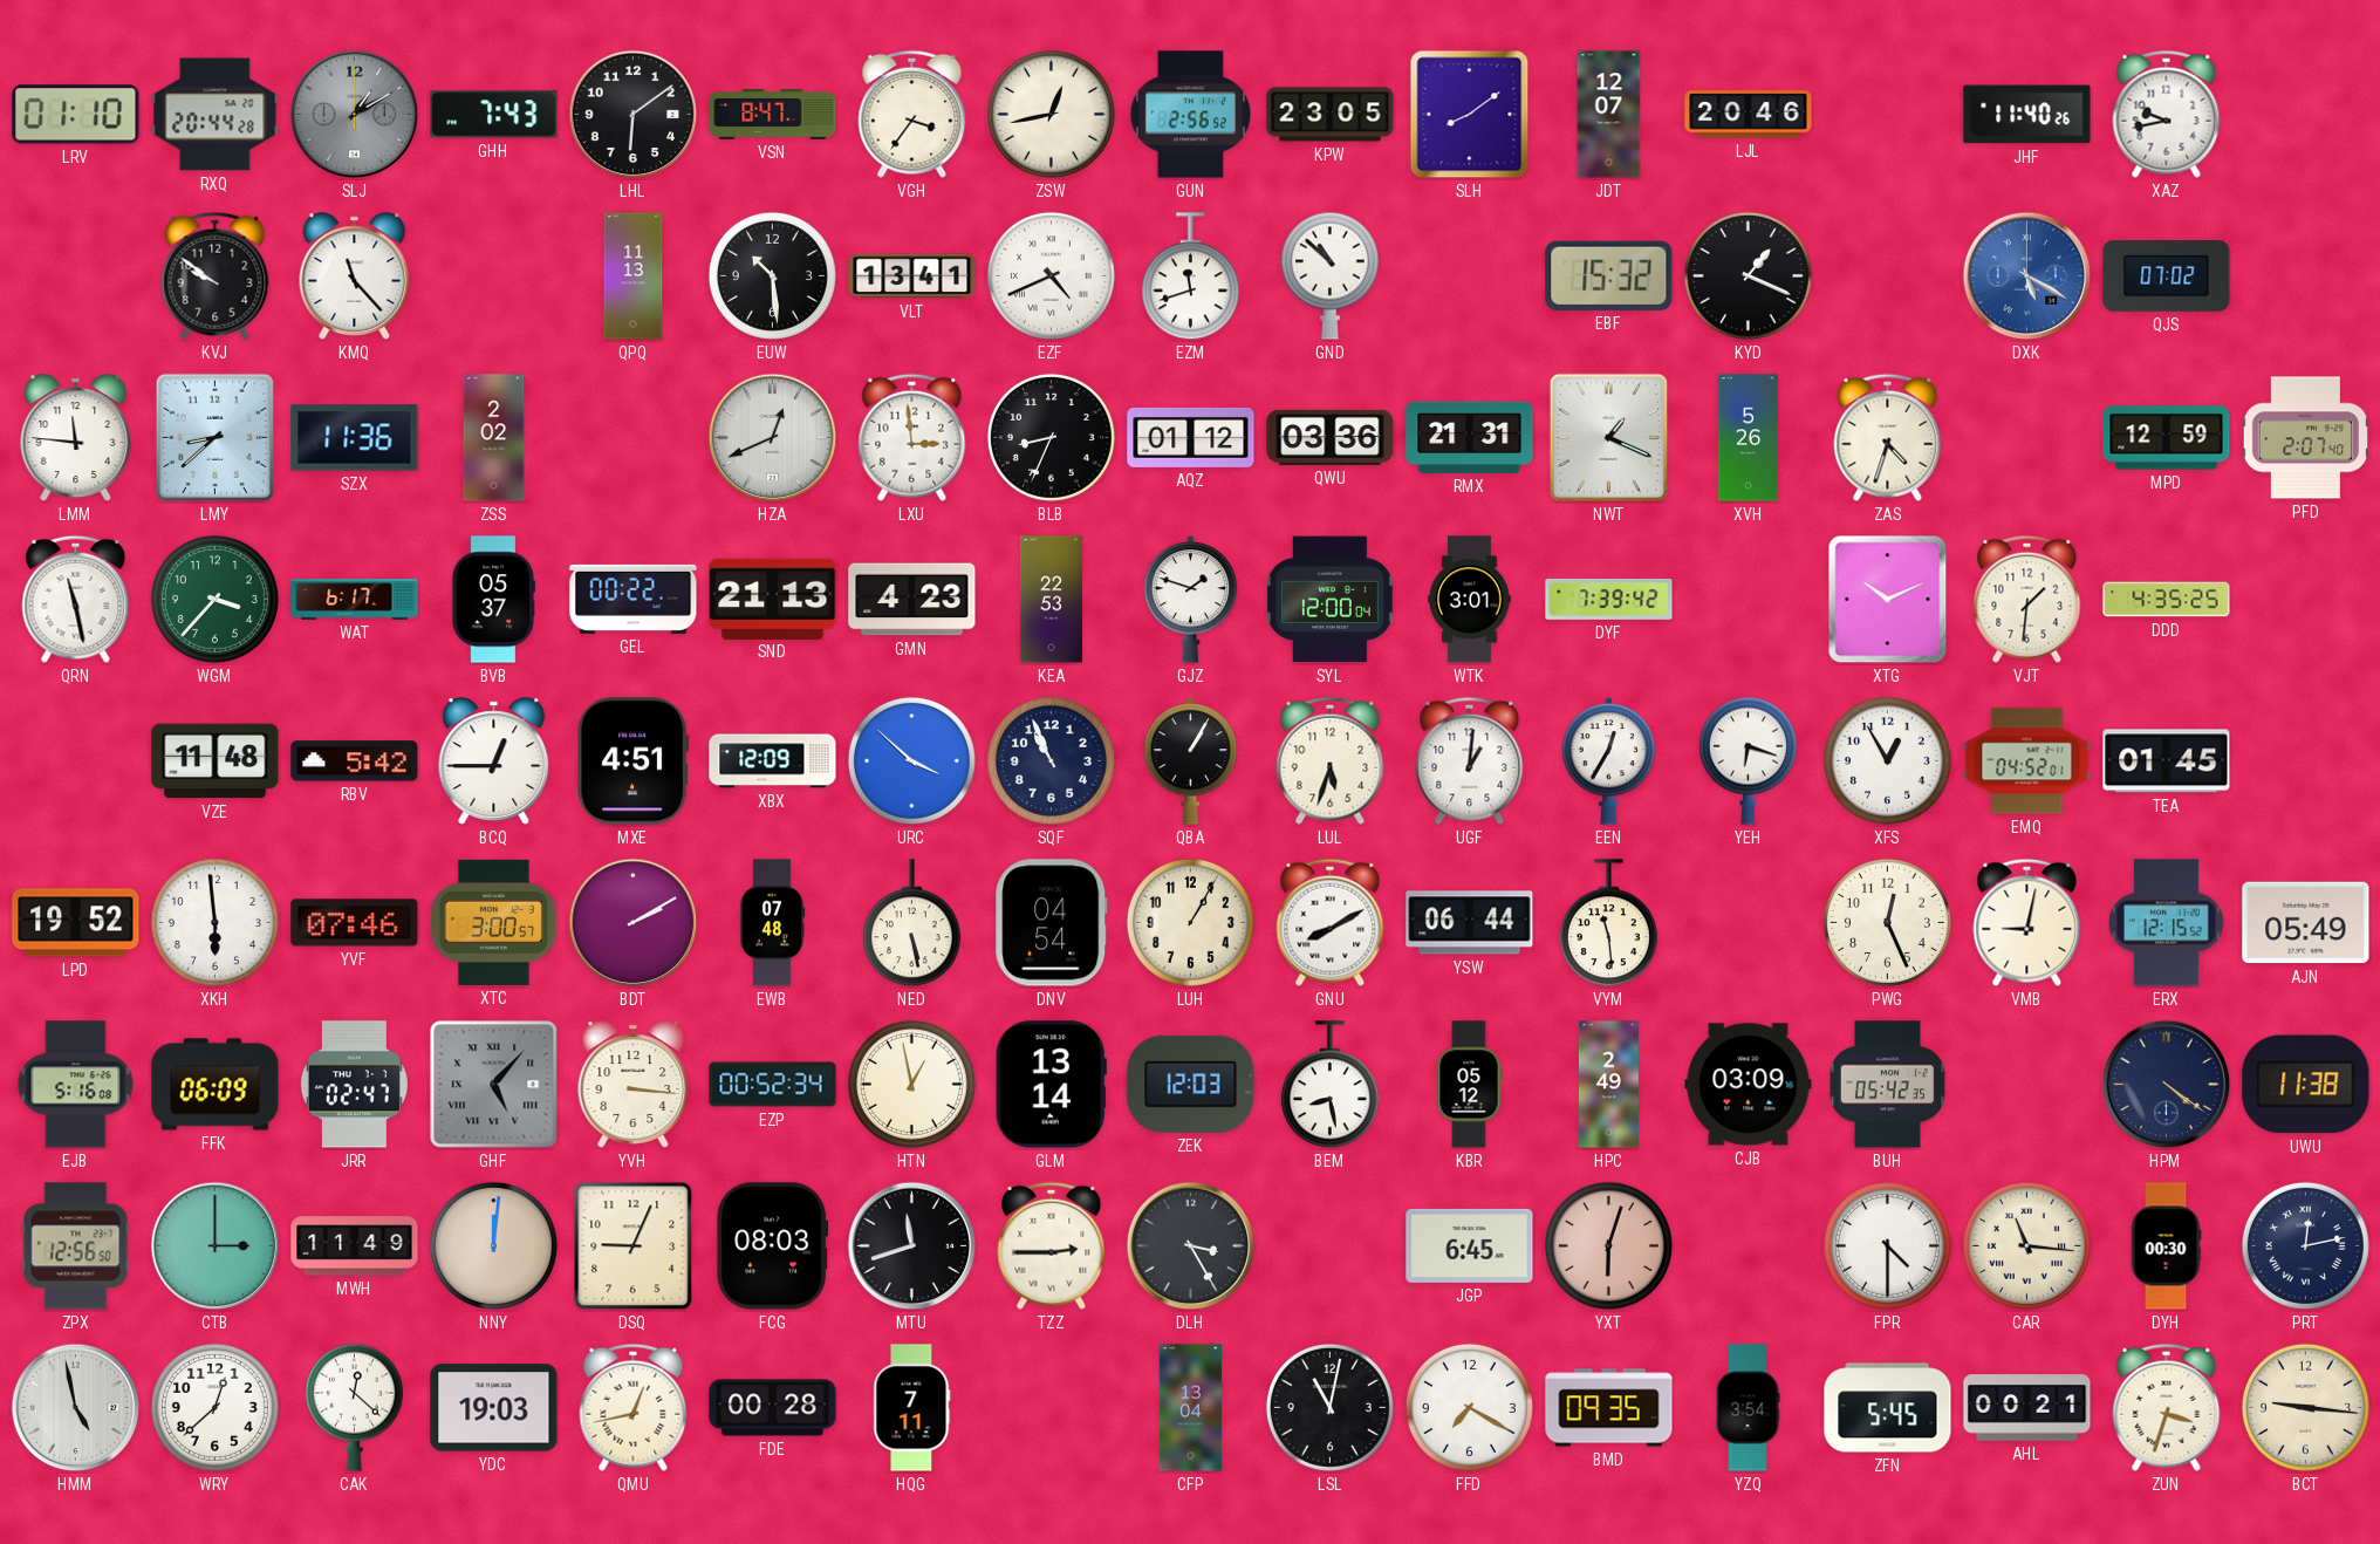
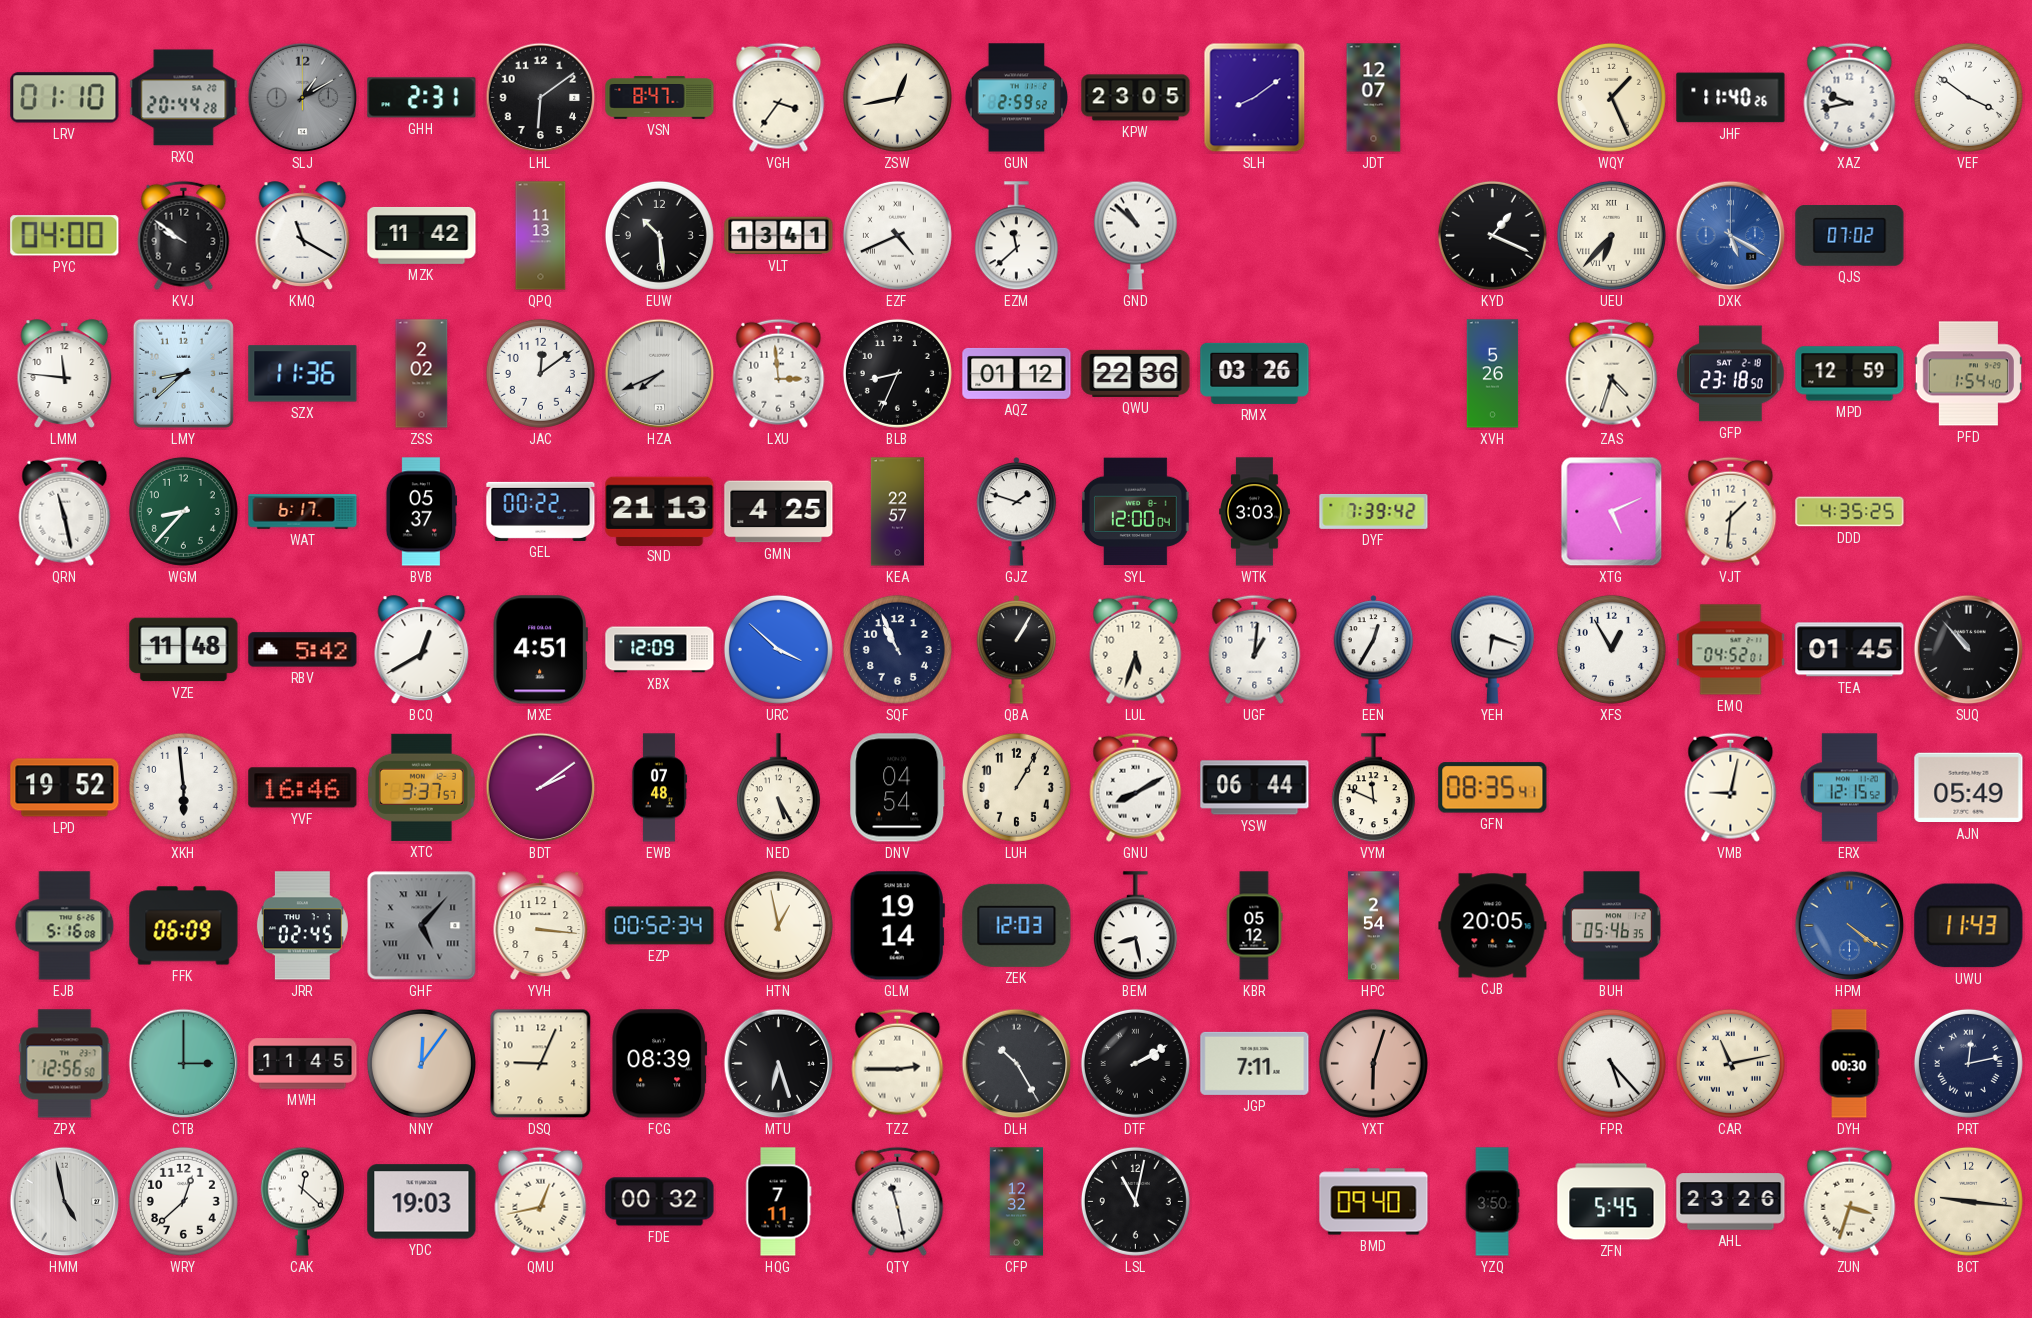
GHH: 7:43 -> 2:31 (422, 98)
GUN: 2:56 -> 2:59 (1017, 98)
LJL: 20:46 -> none (1749, 115)
WQY: none -> 1:26 (1611, 97)
VEF: none -> 3:51 (1968, 97)
PYC: none -> 04:00 (65, 236)
KMQ: 11:23 -> 11:20 (303, 236)
MZK: none -> 11:42 (422, 236)
EZM: 11:42 -> 11:38 (1016, 236)
EBF: 15:32 -> none (1609, 275)
UEU: none -> 6:37 (1611, 235)
JAC: none -> 12:09 (540, 373)
HZA: 12:41 -> 7:41 (660, 374)
QWU: 03:36 -> 22:36 (1136, 373)
RMX: 21:31 -> 03:26 (1255, 373)
NWT: 1:19 -> none (1608, 437)
GFP: none -> 23:18 (1731, 374)
PFD: 2:07 -> 1:54 (1968, 374)
WGM: 3:37 -> 8:37 (183, 511)
GMN: 4:23 -> 4:25 (779, 512)
KEA: 22:53 -> 22:57 (897, 512)
WTK: 3:01 -> 3:03 (1255, 512)
XTG: 10:11 -> 5:11 (1612, 512)
BCQ: 12:45 -> 12:40 (422, 650)
SUQ: none -> 10:53 (1969, 650)
YVF: 07:46 -> 16:46 (303, 788)
XTC: 3:00 -> 3:37 (421, 787)
BDT: 2:10 -> 2:09 (541, 788)
NED: 5:28 -> 5:25 (778, 788)
VYM: 11:29 -> 11:49 (1373, 788)
GFN: none -> 08:35 (1493, 788)
PWG: 12:26 -> none (1887, 922)
JRR: 02:47 -> 02:45 (302, 926)
GLM: 13:14 -> 19:14 (897, 926)
HPC: 2:49 -> 2:54 (1373, 926)
CJB: 03:09 -> 20:05 (1493, 926)
BUH: 05:42 -> 05:46 (1611, 926)
HPM dial: navy -> blue (1850, 926)
UWU: 11:38 -> 11:43 (1969, 926)
MWH: 11:49 -> 11:45 (303, 1064)
NNY: 12:01 -> 12:06 (421, 1063)
FCG: 08:03 -> 08:39 (660, 1064)
MTU: 11:42 -> 6:27 (779, 1064)
DLH: 3:25 -> 10:25 (1017, 1064)
DTF: none -> 2:10 (1135, 1063)
JGP: 6:45 -> 7:11 (1255, 1063)
FPR: 4:30 -> 5:23 (1611, 1063)
CAR: 11:16 -> 11:13 (1730, 1063)
FDE: 00:28 -> 00:32 (660, 1202)
QTY: none -> 11:28 (898, 1201)
CFP: 13:04 -> 12:32 (1017, 1202)
FFD: 7:20 -> none (1469, 1407)
BMD: 09:35 -> 09:40 (1374, 1202)
YZQ: 3:54 -> 3:50 (1492, 1202)
AHL: 00:21 -> 23:26 (1731, 1202)
